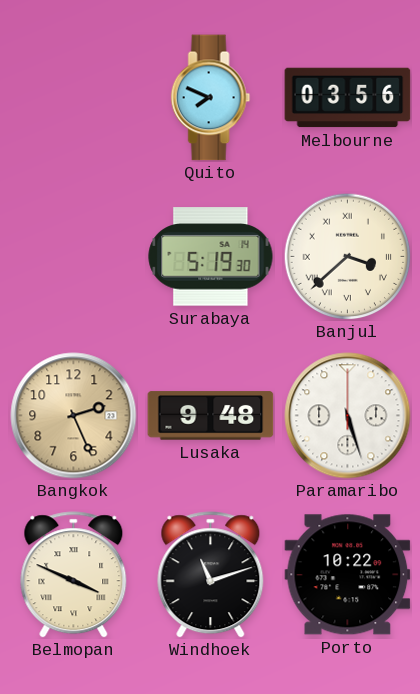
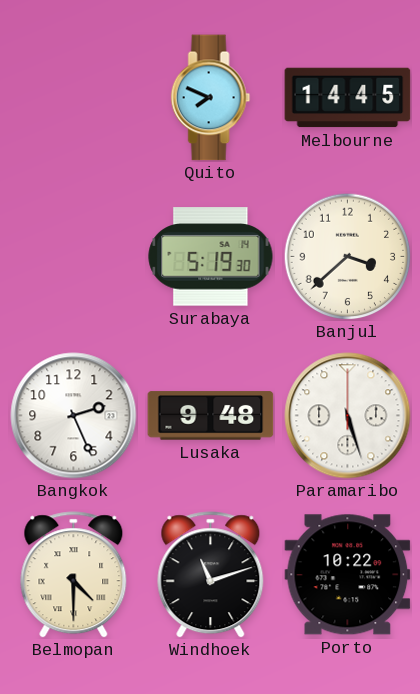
Melbourne: 03:56 -> 14:45 (348, 98)
Banjul numerals: Roman -> Arabic (347, 256)
Bangkok dial: champagne -> white (74, 416)
Belmopan: 3:49 -> 4:30 (74, 575)
